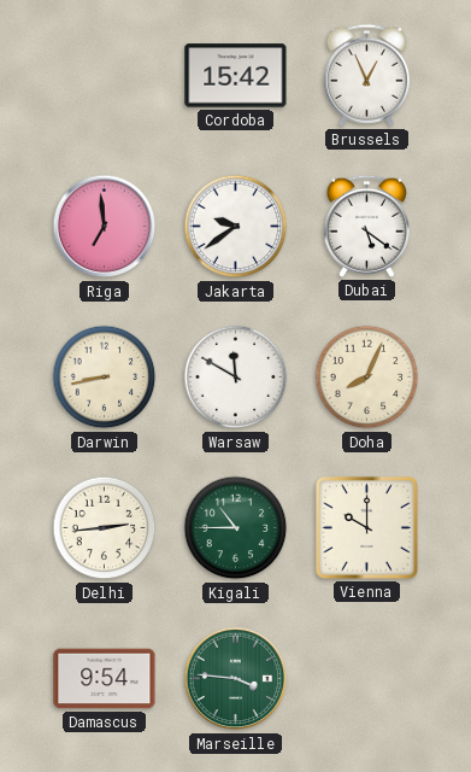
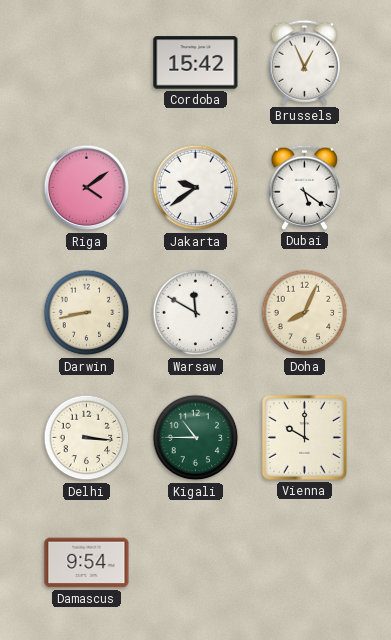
Riga: 6:59 -> 4:09 (87, 188)
Delhi: 2:44 -> 3:16 (87, 438)
Marseille: 3:46 -> none (236, 679)
